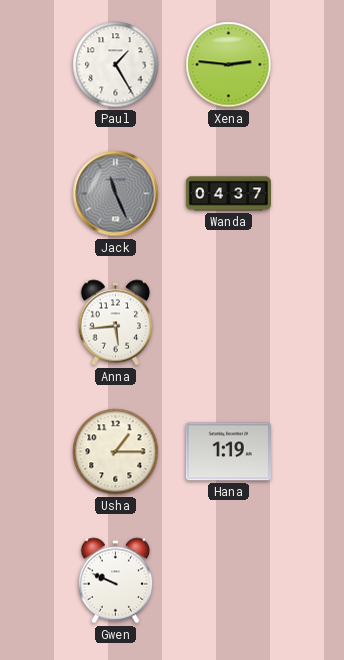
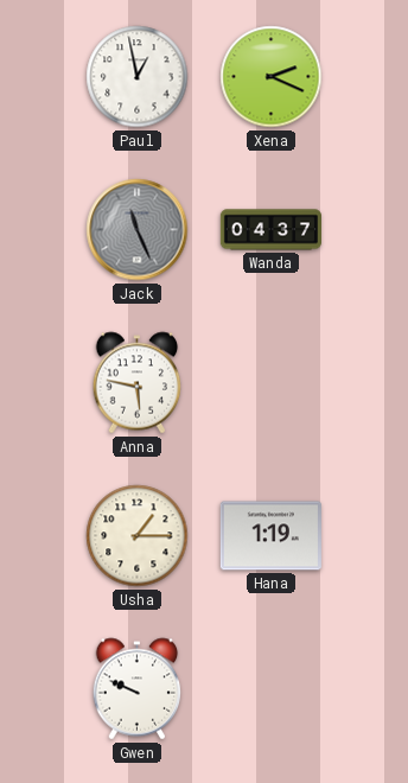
Paul: 1:25 -> 12:58 (138, 77)
Xena: 2:46 -> 2:19 (272, 77)
Anna: 5:44 -> 5:47 (138, 383)
